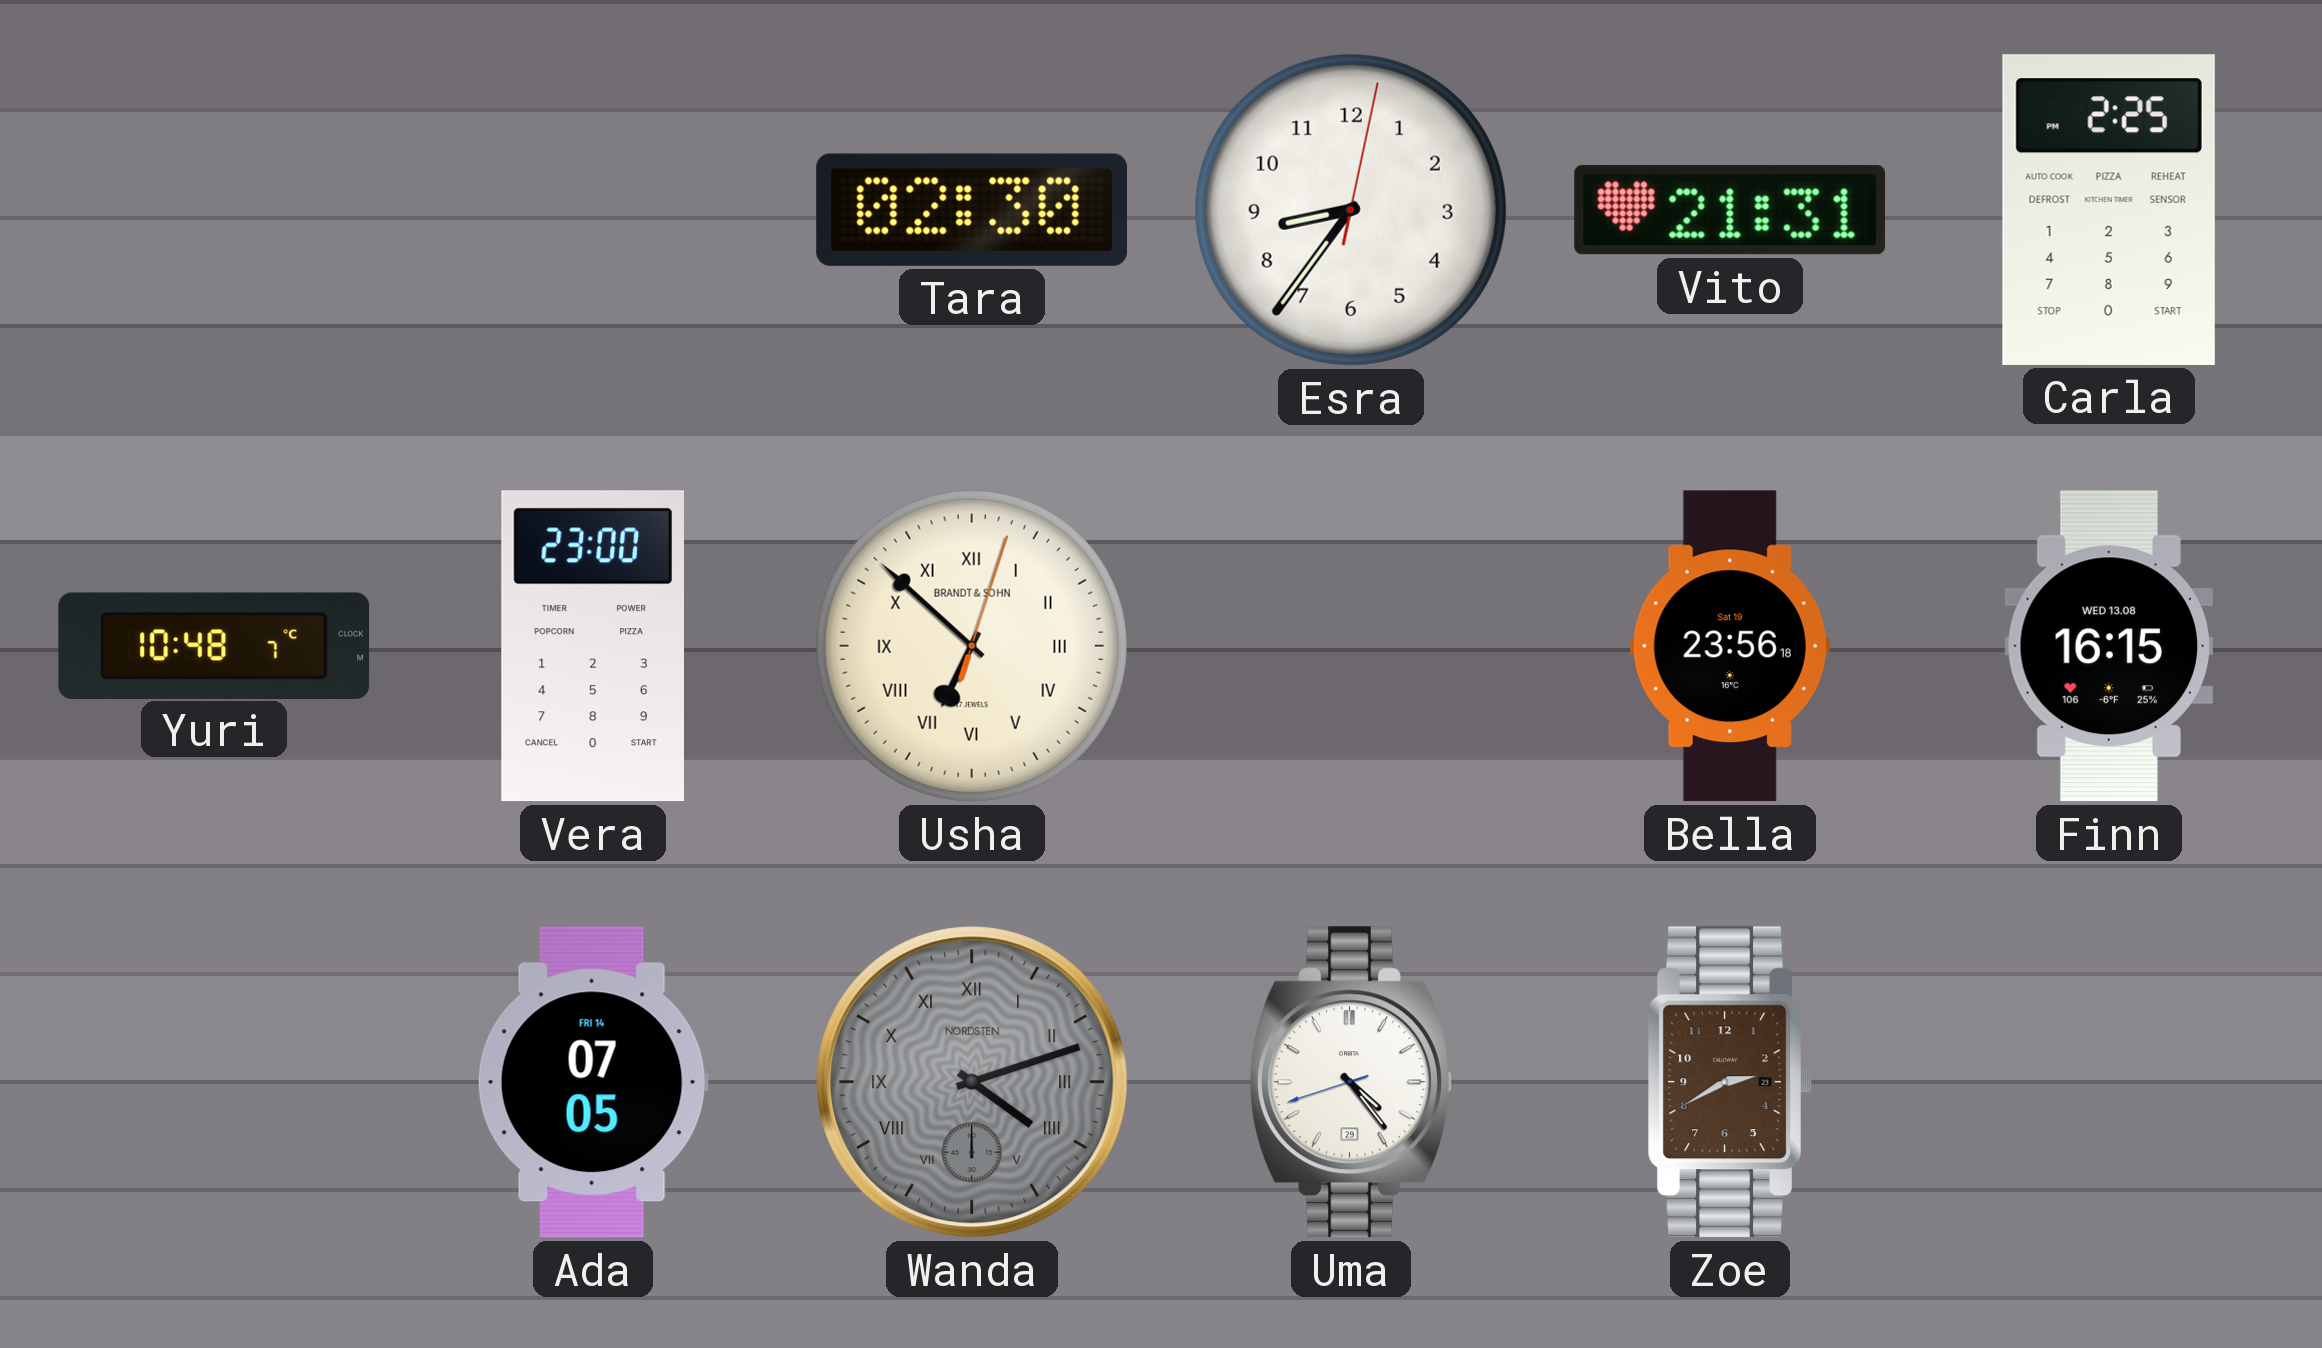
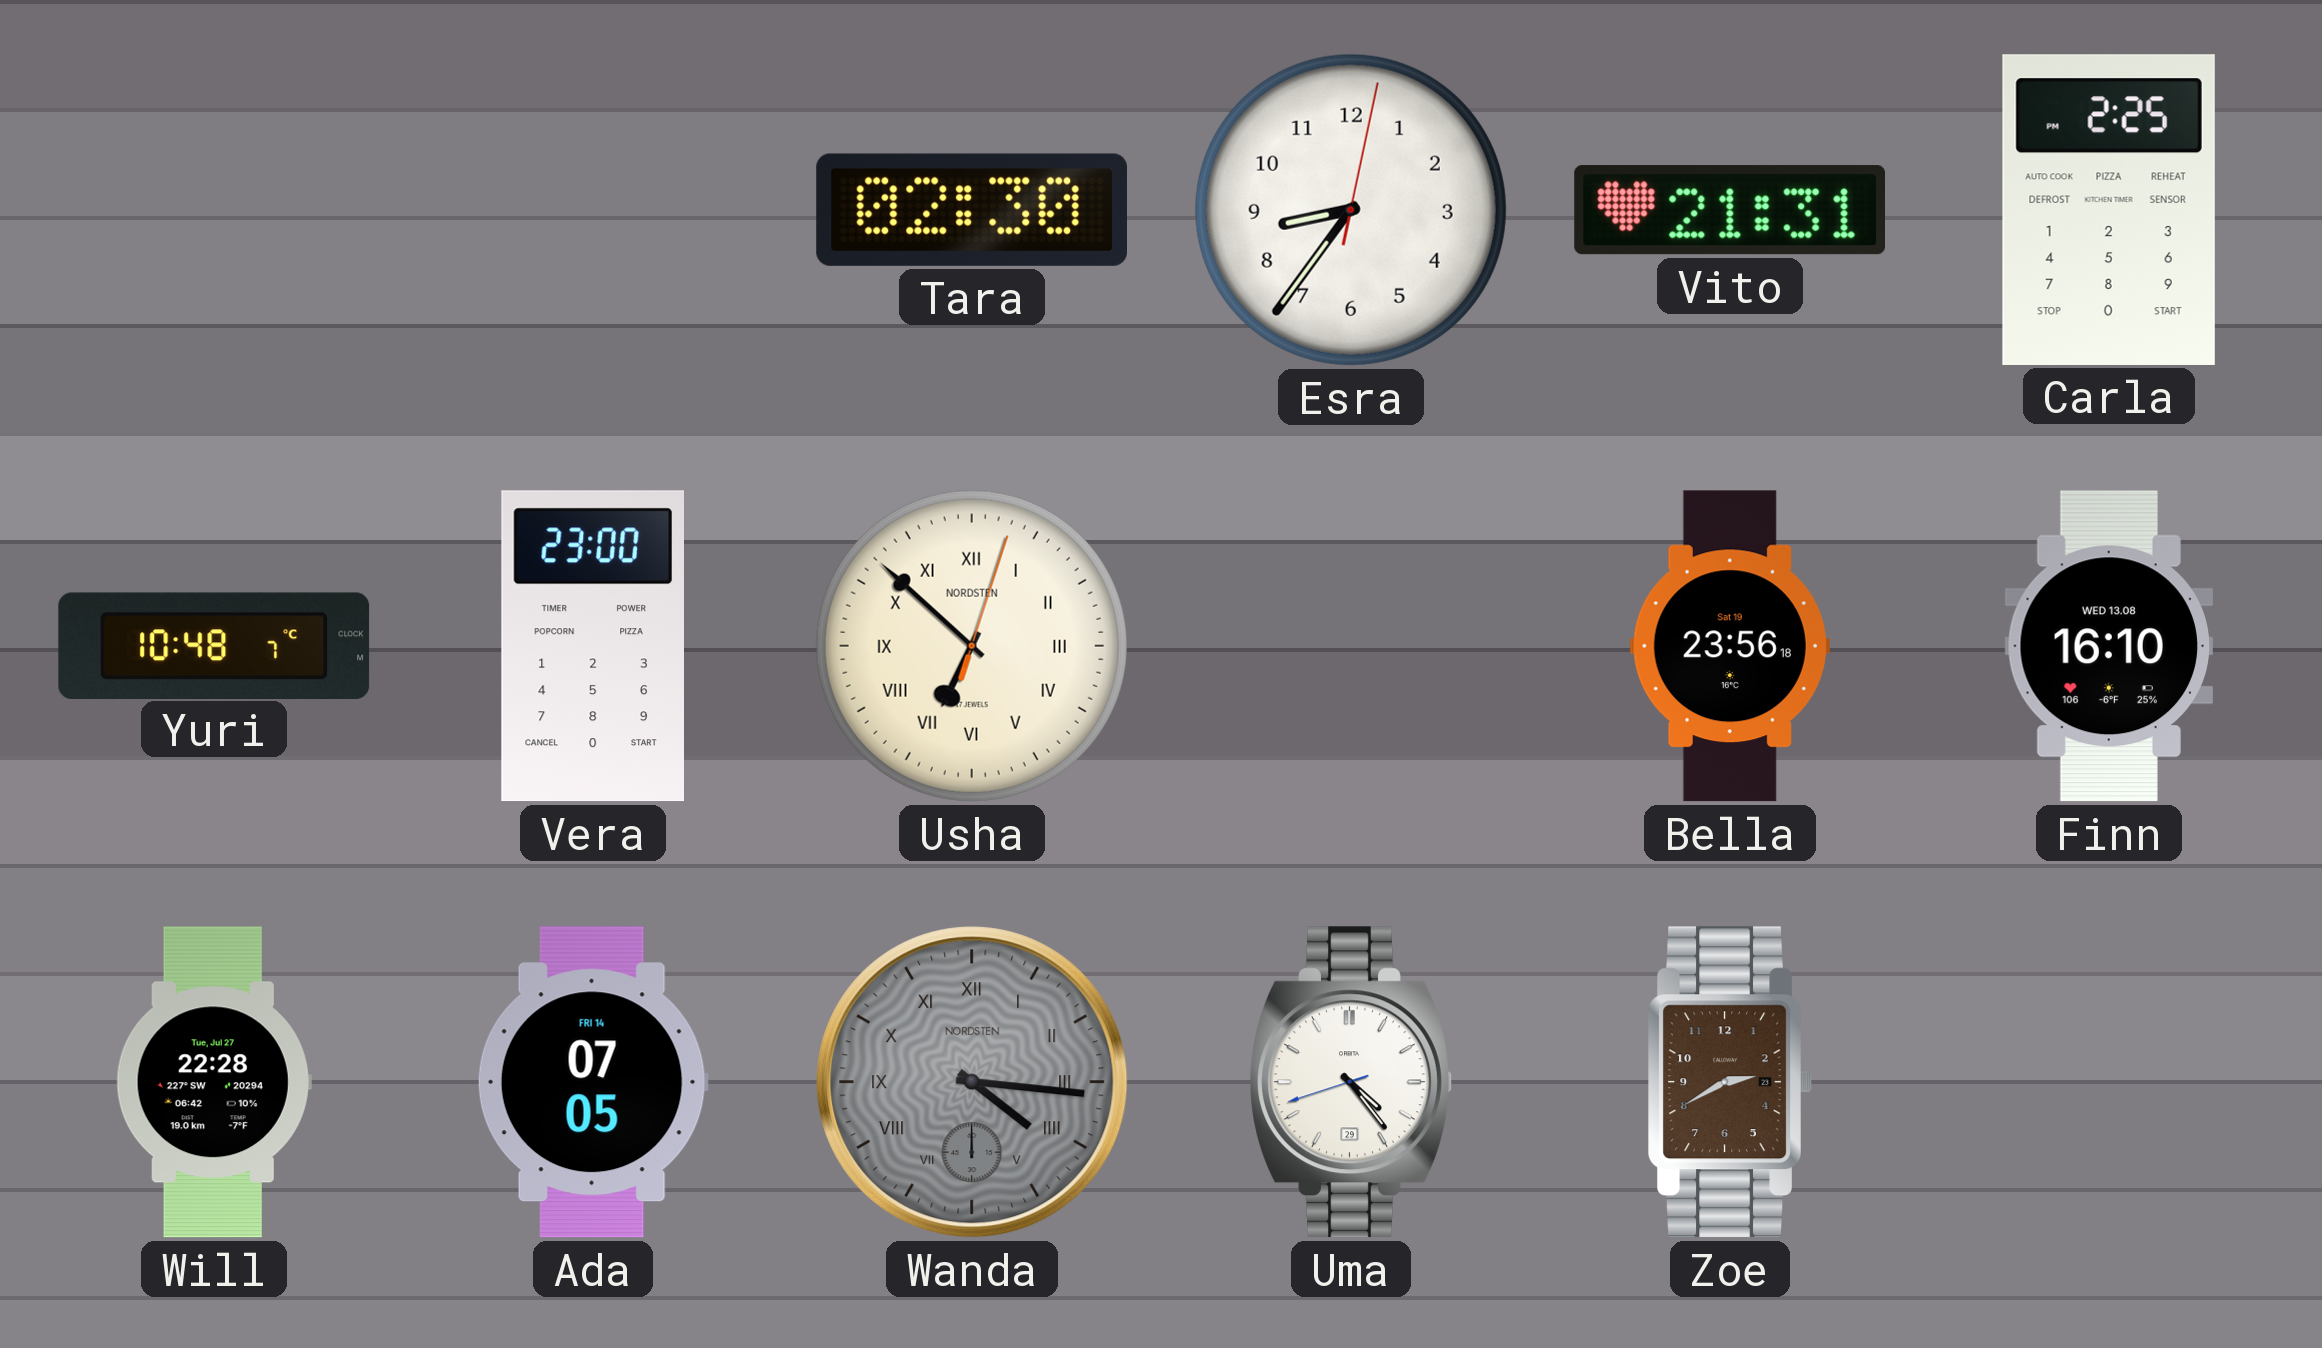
Usha brand: BRANDT & SOHN -> NORDSTEN (972, 646)
Finn: 16:15 -> 16:10 (2108, 646)
Will: none -> 22:28 (214, 1082)
Wanda: 4:12 -> 4:16 (972, 1082)
